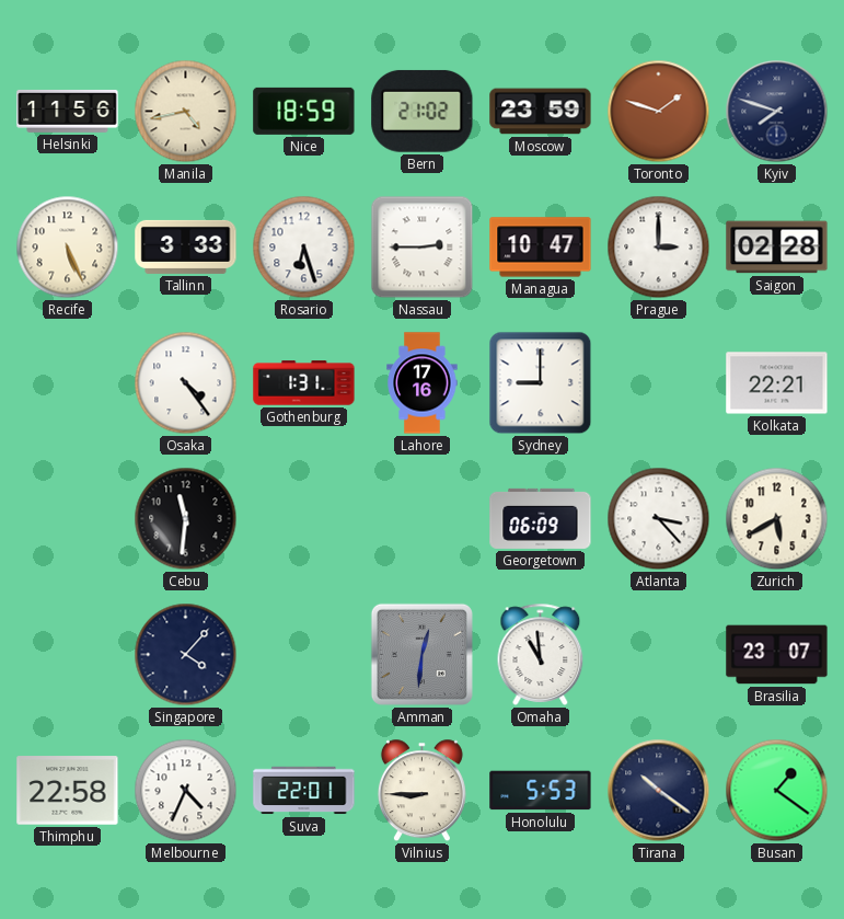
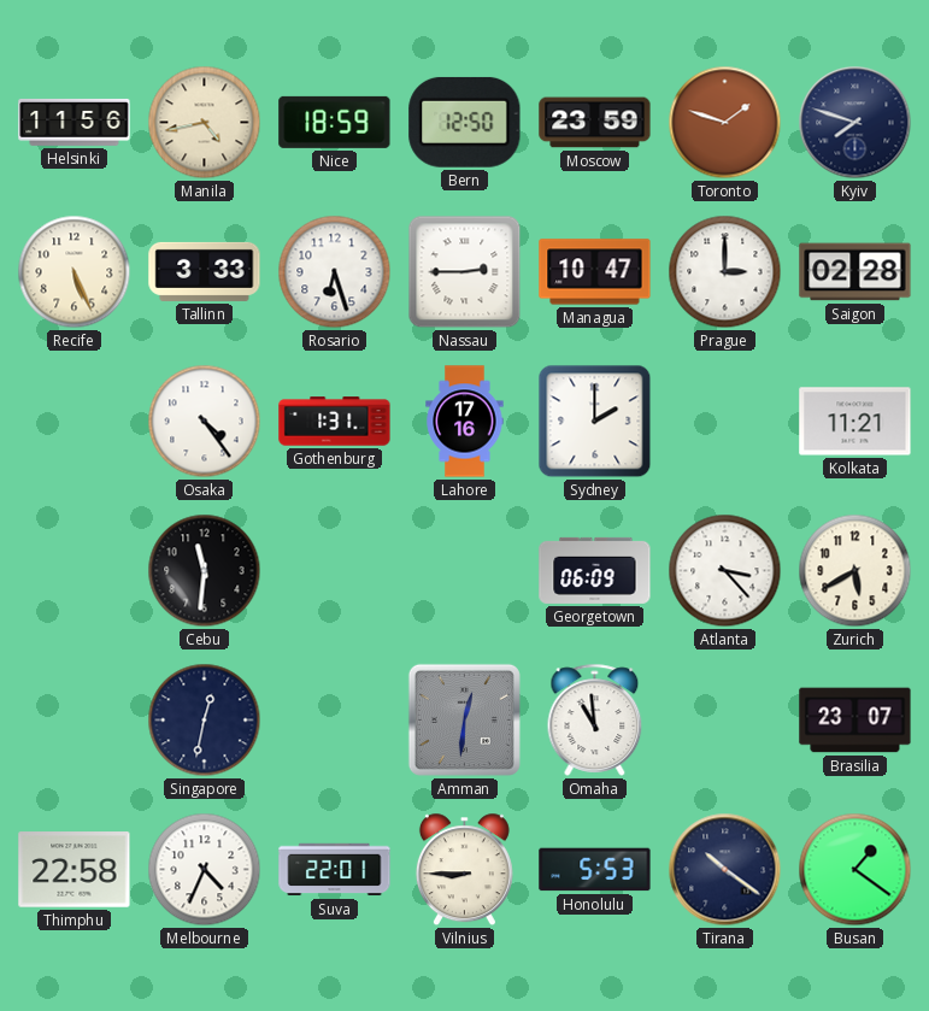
Bern: 21:02 -> 12:50 (465, 122)
Sydney: 9:00 -> 2:00 (595, 422)
Kolkata: 22:21 -> 11:21 (855, 422)
Singapore: 4:07 -> 12:32 (205, 721)
